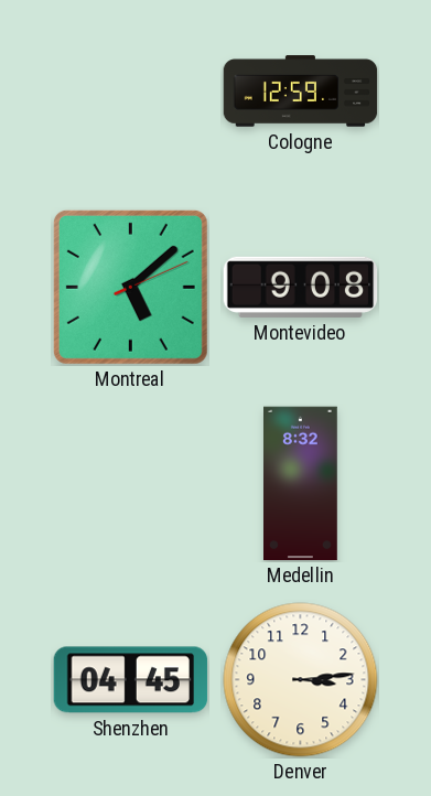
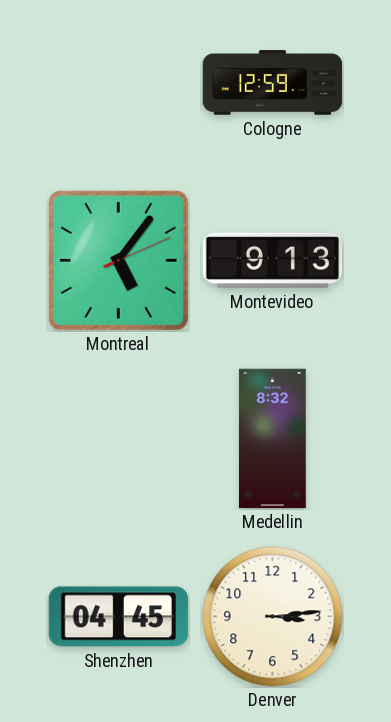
Montreal: 5:08 -> 5:06 (118, 260)
Montevideo: 9:08 -> 9:13 (273, 260)
